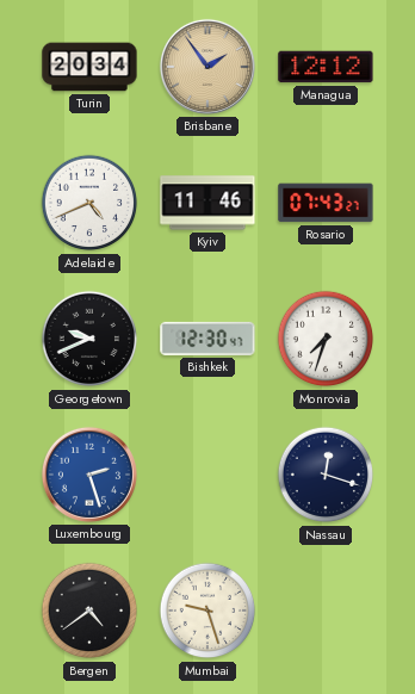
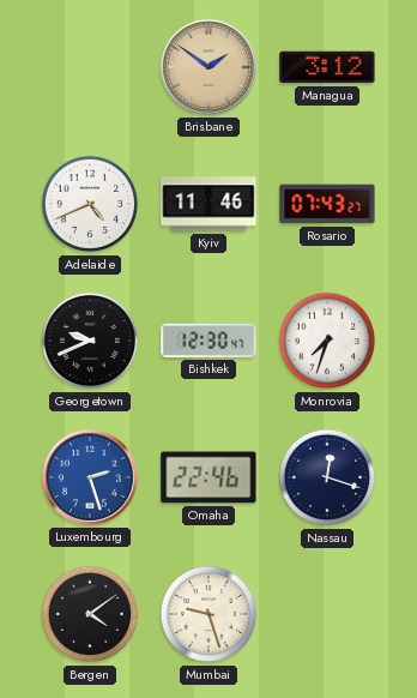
Turin: 20:34 -> none (89, 67)
Brisbane: 1:54 -> 1:51 (208, 67)
Managua: 12:12 -> 3:12 (327, 67)
Omaha: none -> 22:46 (208, 477)
Bergen: 4:39 -> 4:09 (90, 614)
